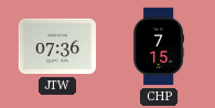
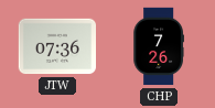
CHP: 7:15 -> 7:26 (159, 46)
